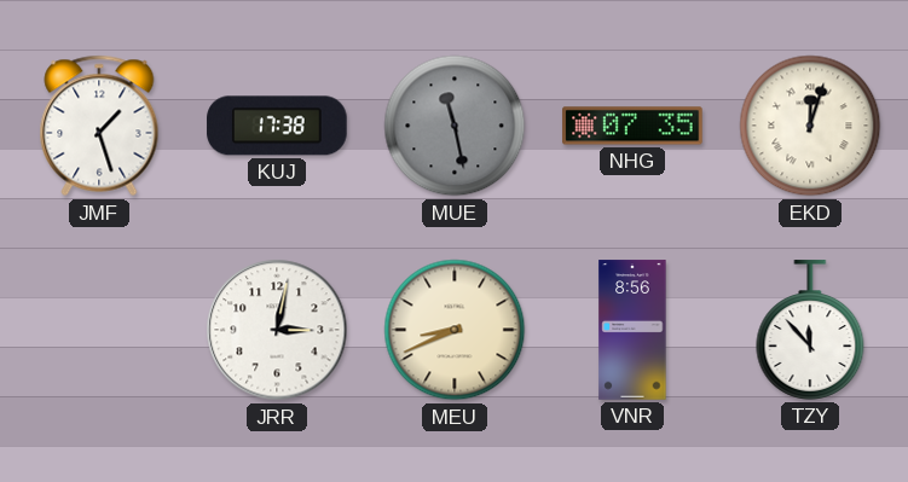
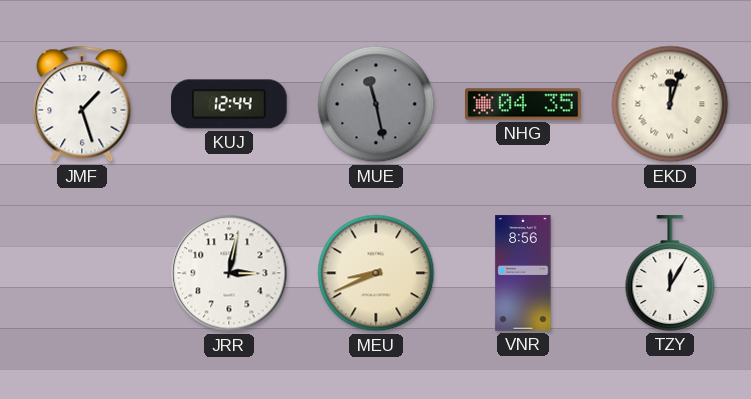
KUJ: 17:38 -> 12:44 (229, 104)
NHG: 07:35 -> 04:35 (523, 104)
TZY: 11:53 -> 12:05 (670, 273)
